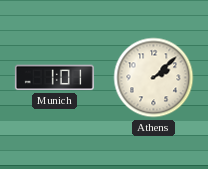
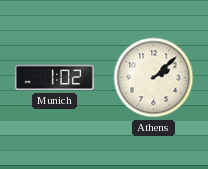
Munich: 1:01 -> 1:02 (54, 78)
